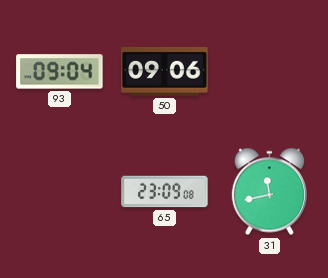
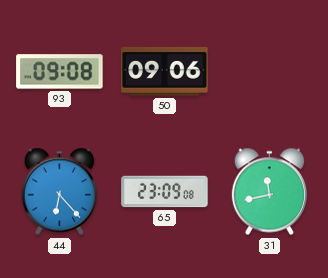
93: 09:04 -> 09:08 (60, 72)
44: none -> 6:23 (59, 192)
